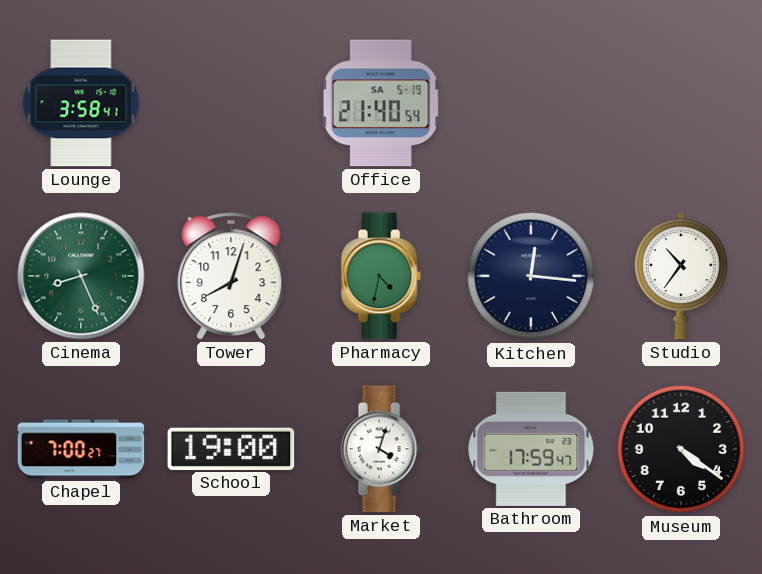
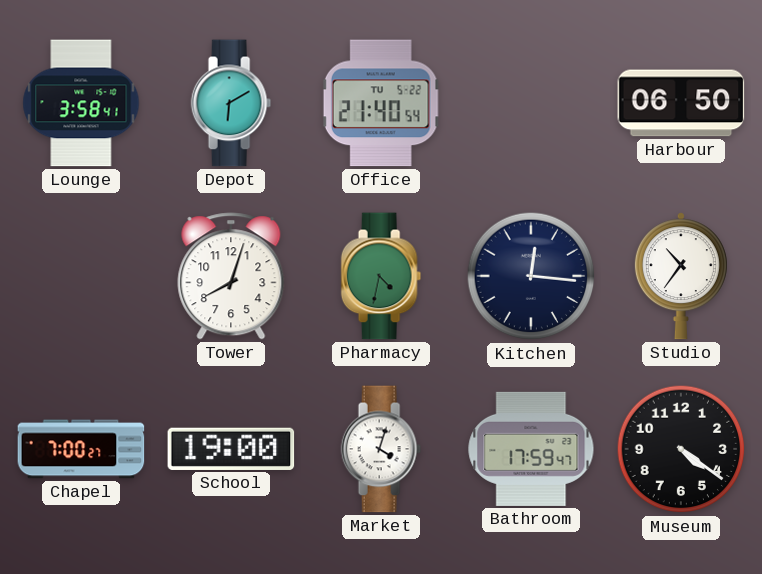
Depot: none -> 6:10 (231, 103)
Office date: SA 5-19 -> TU 5-22 (381, 103)
Harbour: none -> 06:50 (681, 103)
Cinema: 8:26 -> none (81, 276)
